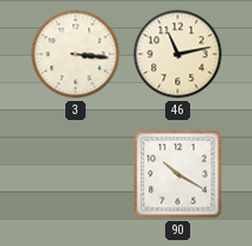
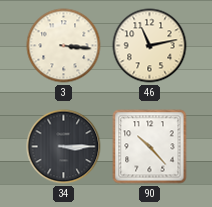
34: none -> 3:15 (64, 147)
90: 10:20 -> 10:23 (150, 147)
